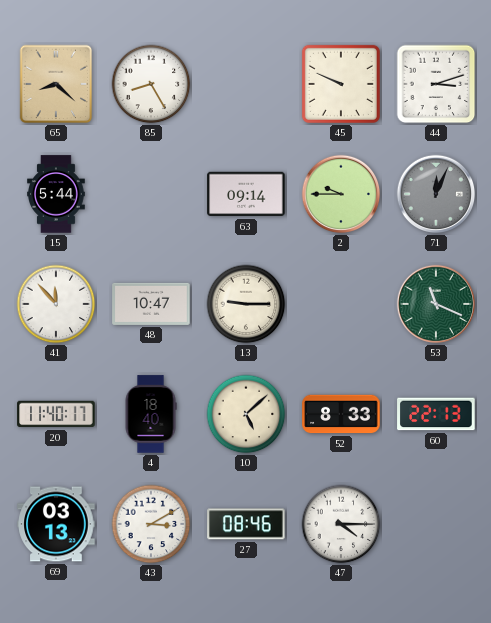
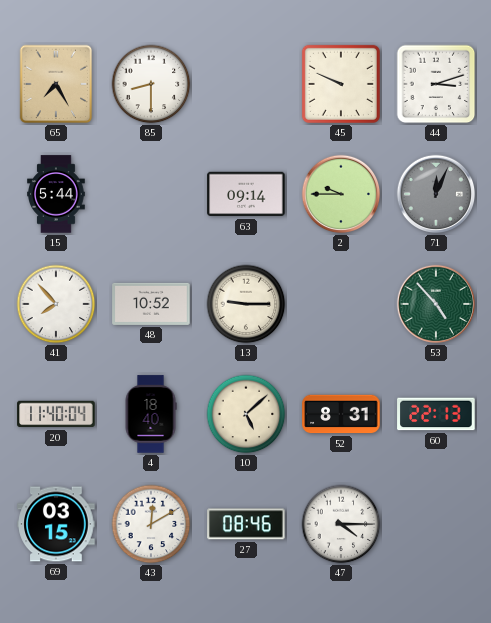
65: 8:22 -> 7:25 (56, 84)
85: 8:25 -> 8:30 (151, 84)
41: 11:53 -> 7:53 (56, 304)
48: 10:47 -> 10:52 (151, 304)
53: 11:19 -> 4:53 (436, 304)
20: 11:40:17 -> 11:40:04 (56, 414)
52: 8:33 -> 8:31 (341, 414)
69: 03:13 -> 03:15 (56, 524)
43: 3:10 -> 12:10 (151, 524)
